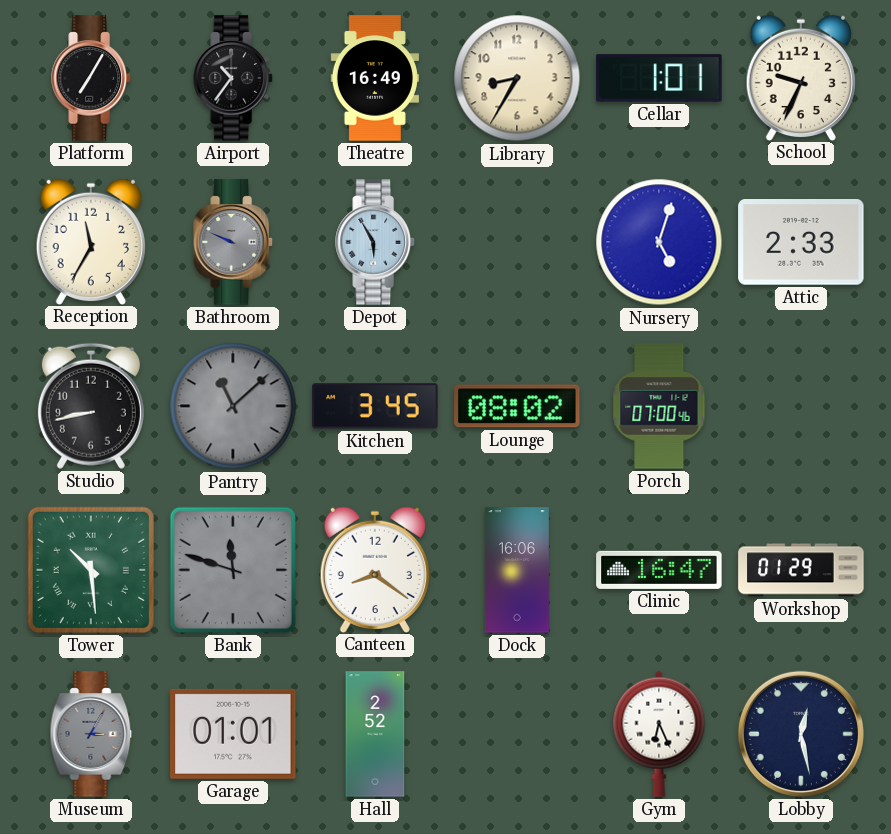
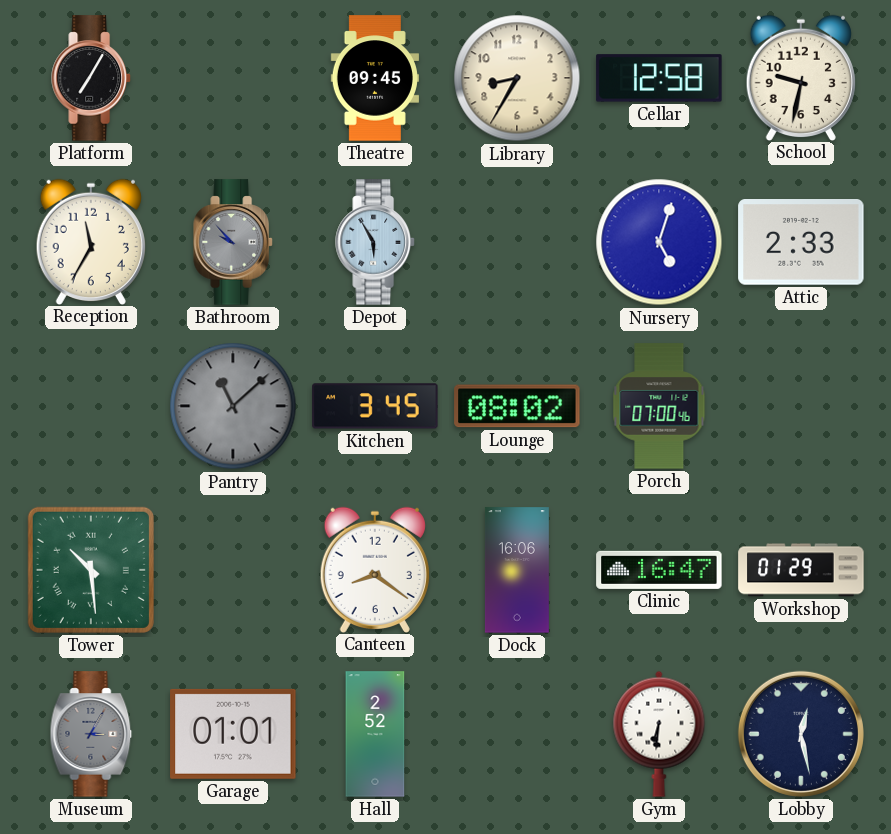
Airport: 10:36 -> none (233, 78)
Theatre: 16:49 -> 09:45 (375, 78)
Cellar: 1:01 -> 12:58 (659, 78)
School: 9:34 -> 9:32 (801, 77)
Bathroom: 9:49 -> 9:53 (233, 242)
Studio: 8:43 -> none (91, 406)
Bank: 11:48 -> none (233, 570)
Gym: 6:26 -> 6:31 (659, 734)
